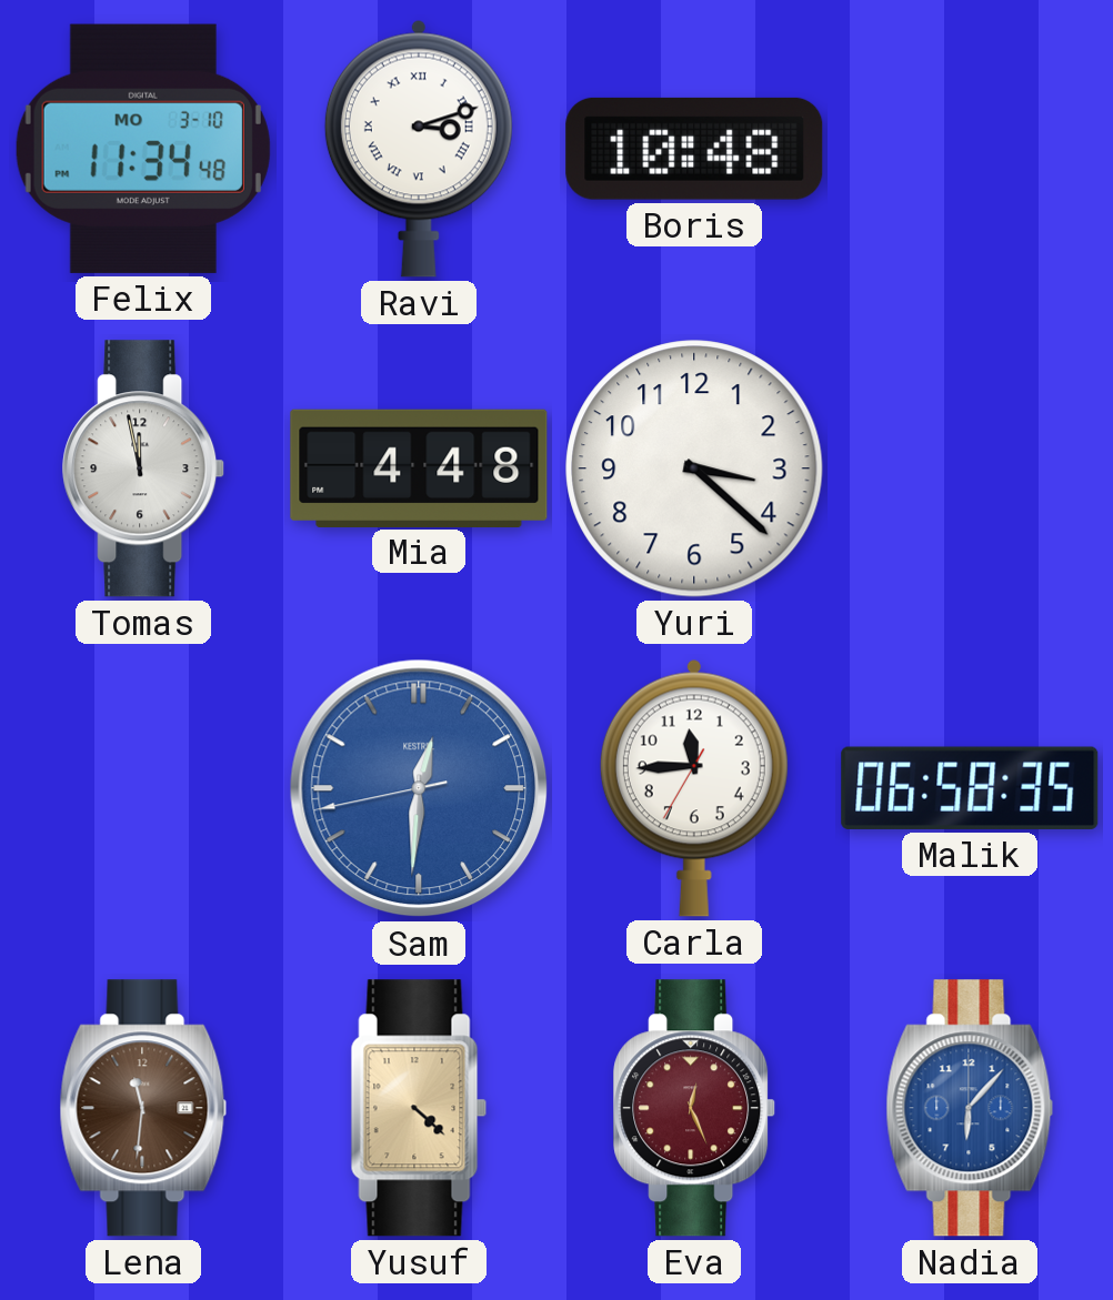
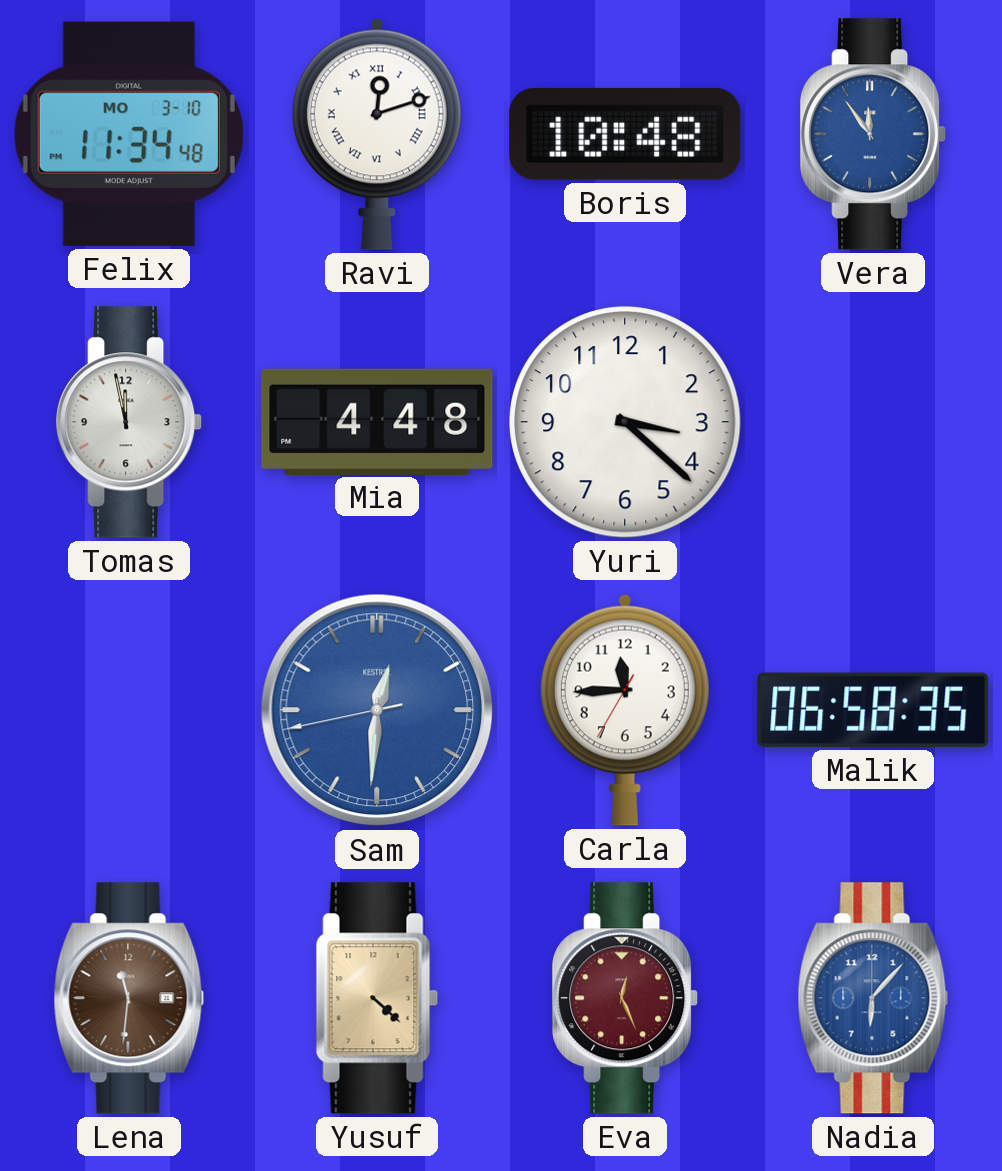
Ravi: 3:12 -> 12:12 (377, 134)
Vera: none -> 11:54 (874, 134)
